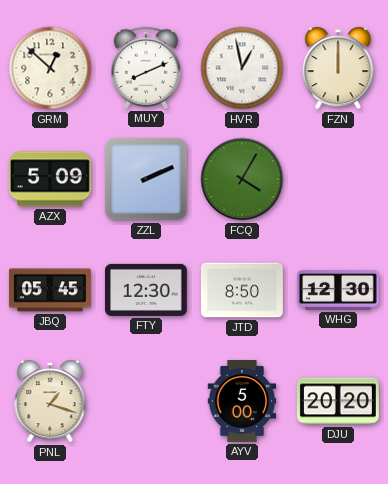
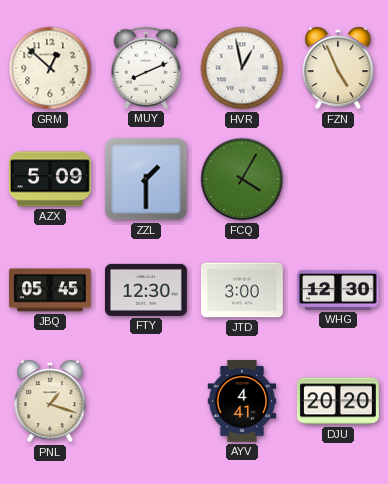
FZN: 12:00 -> 4:56 (338, 68)
ZZL: 2:11 -> 1:30 (146, 179)
JTD: 8:50 -> 3:00 (242, 290)
AYV: 5:00 -> 4:41 (242, 401)
